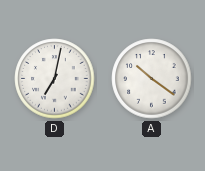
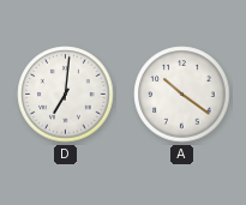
D: 7:02 -> 7:01 (66, 95)
